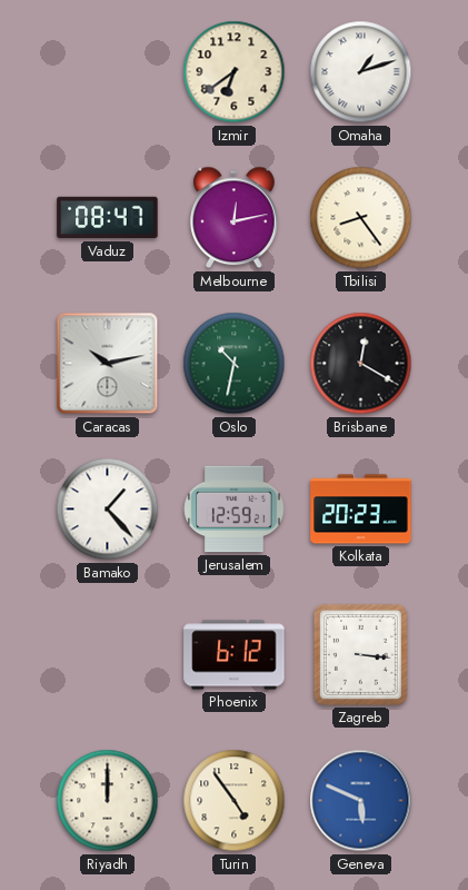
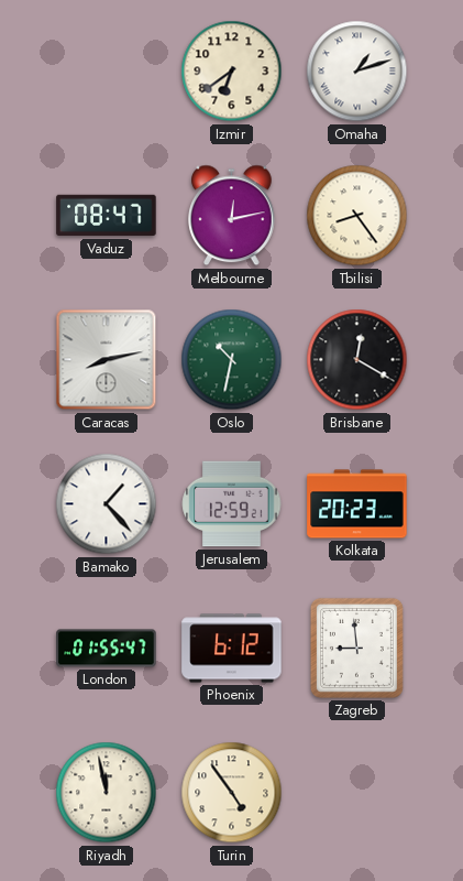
Caracas: 10:13 -> 8:13 (107, 360)
London: none -> 01:55 (107, 649)
Zagreb: 3:16 -> 8:59 (356, 648)
Riyadh: 12:00 -> 11:58 (107, 793)
Geneva: 5:49 -> none (361, 801)
